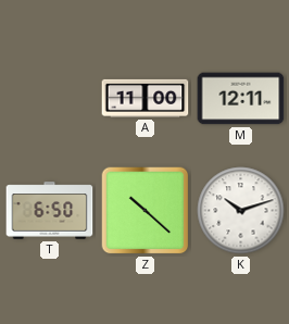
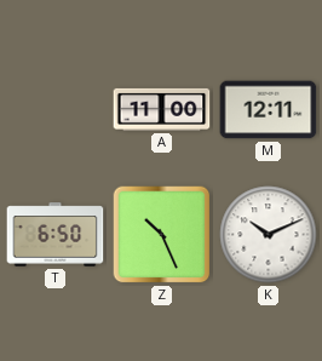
Z: 10:22 -> 10:26 (162, 235)
K: 10:12 -> 10:11 (269, 235)
